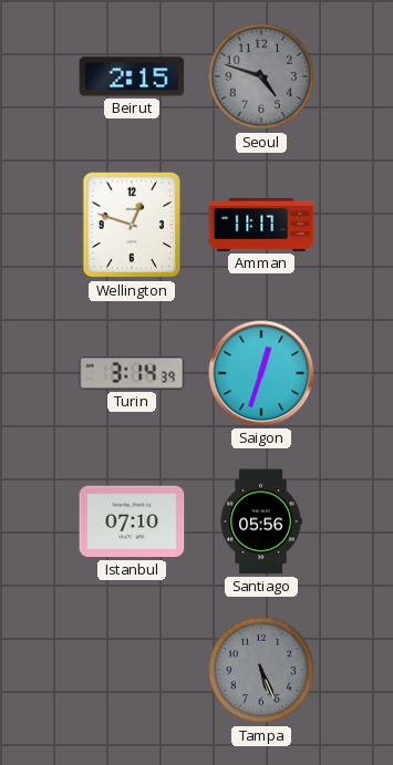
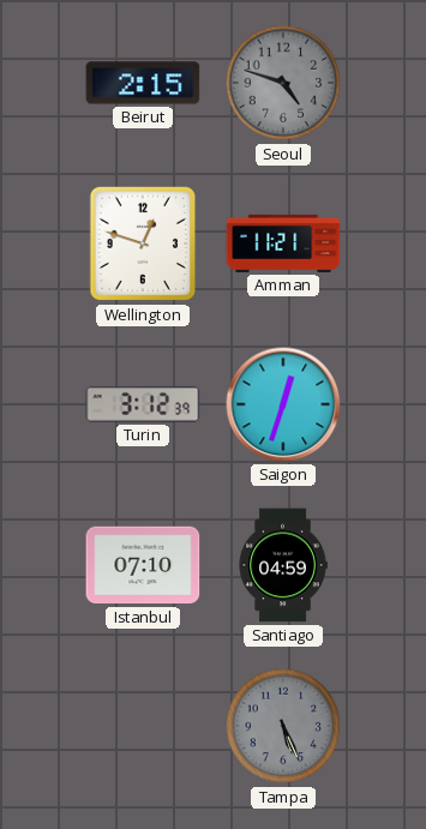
Amman: 11:17 -> 11:21 (283, 244)
Turin: 3:14 -> 3:12 (143, 406)
Santiago: 05:56 -> 04:59 (283, 565)
